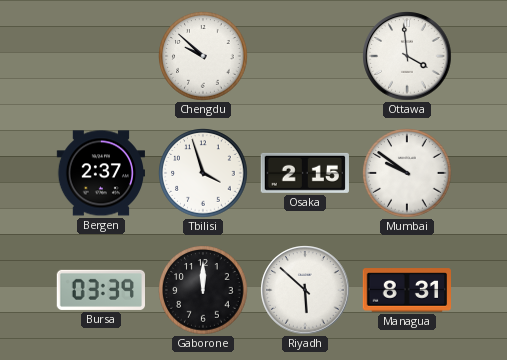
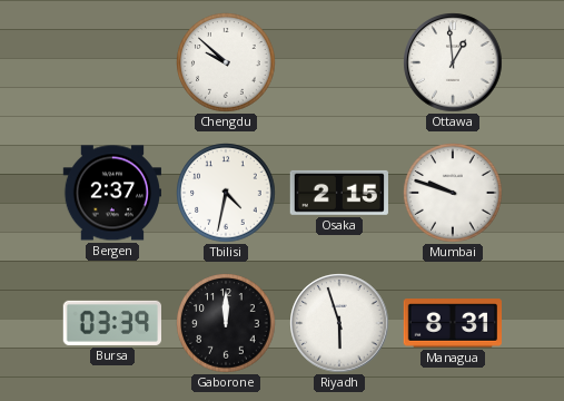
Ottawa: 3:59 -> 12:59 (453, 62)
Tbilisi: 3:57 -> 4:32 (226, 193)
Mumbai: 9:51 -> 9:48 (453, 193)
Riyadh: 5:52 -> 5:57 (339, 323)
